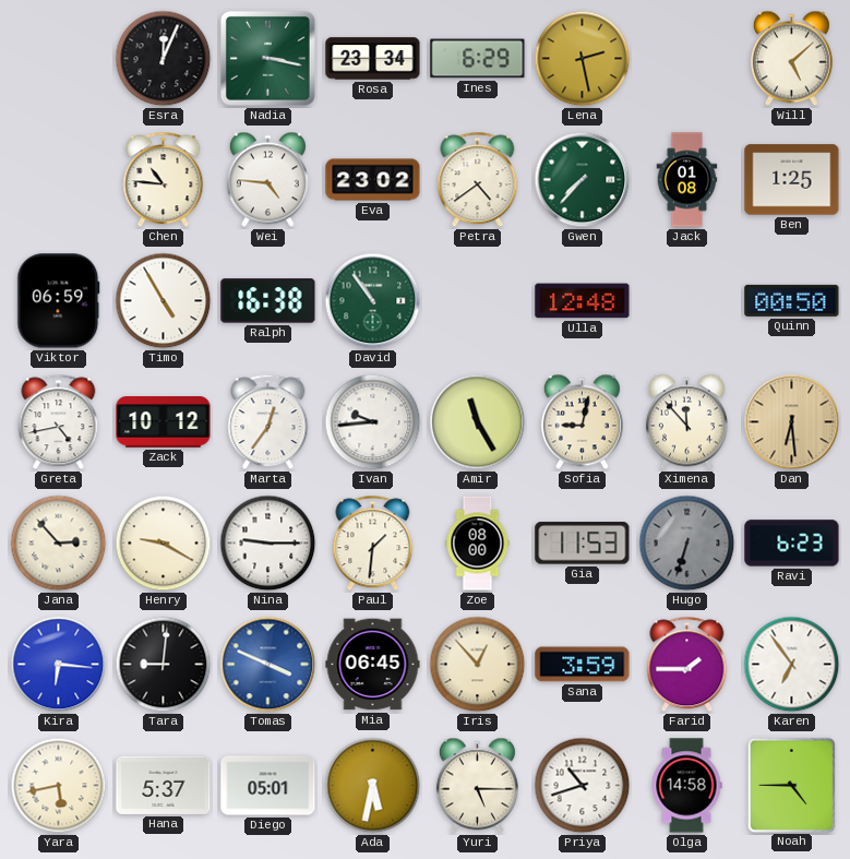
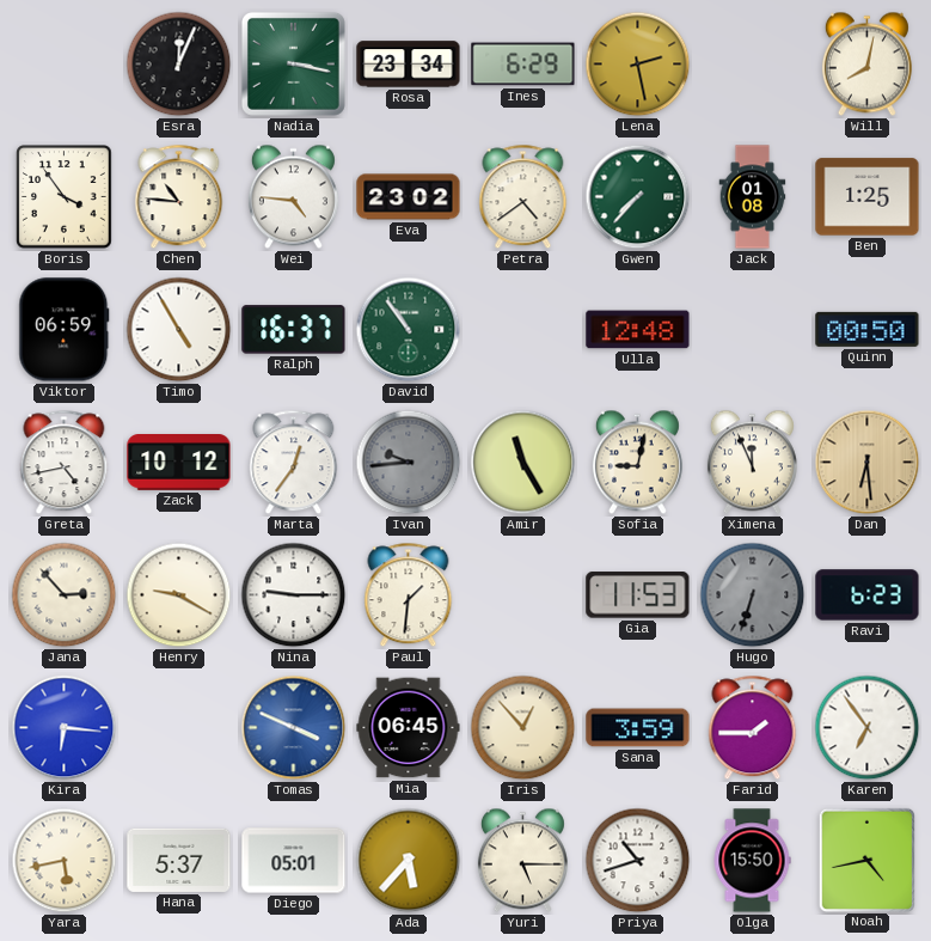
Will: 5:08 -> 8:02 (866, 65)
Boris: none -> 3:54 (65, 197)
Ralph: 16:38 -> 16:37 (294, 330)
Ivan dial: white -> grey (409, 463)
Ximena: 11:53 -> 11:56 (752, 463)
Zoe: 08:00 -> none (478, 544)
Tara: 9:01 -> none (164, 665)
Ada: 5:32 -> 5:37 (409, 861)
Olga: 14:58 -> 15:50 (752, 861)
Noah: 4:45 -> 4:43 (866, 860)
